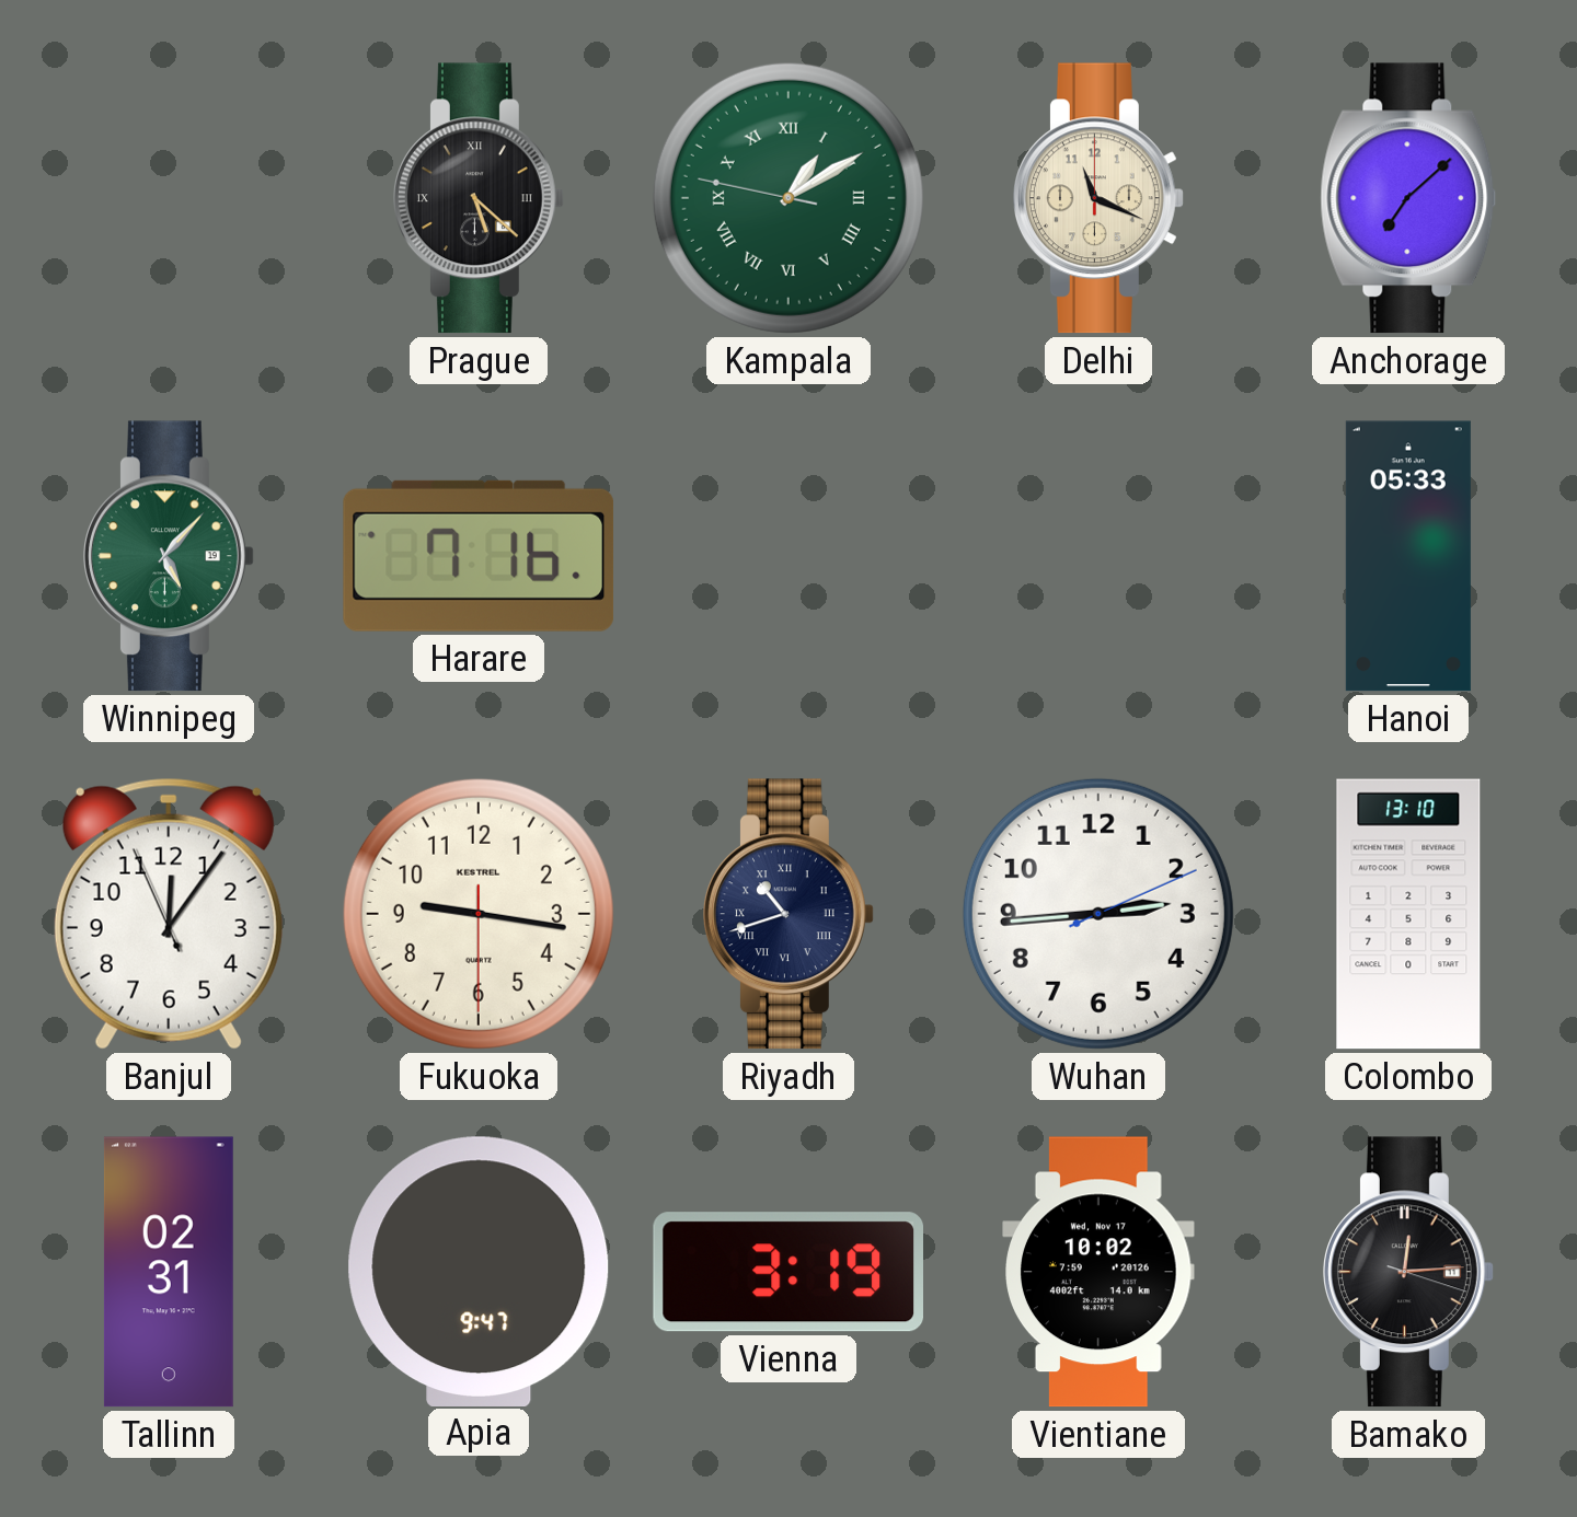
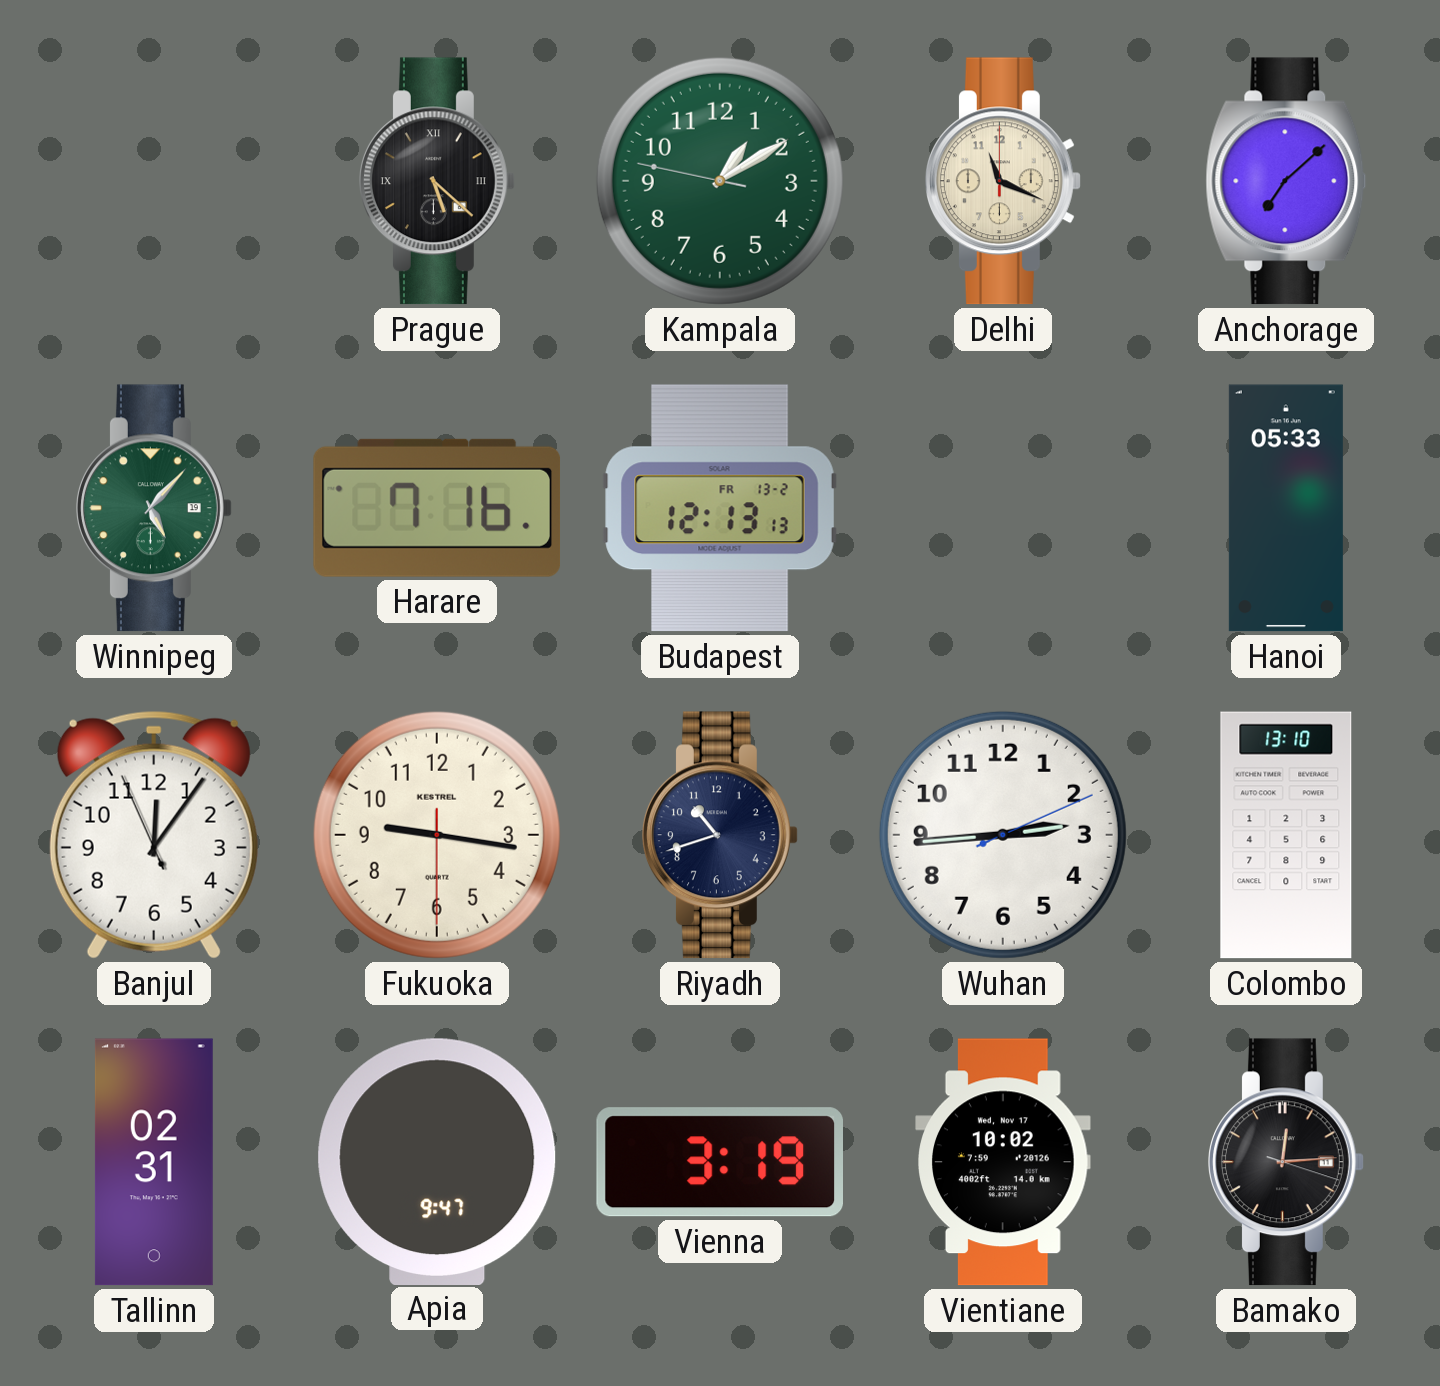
Kampala numerals: Roman -> Arabic (720, 181)
Budapest: none -> 12:13 (720, 508)
Riyadh numerals: Roman -> Arabic (721, 835)
